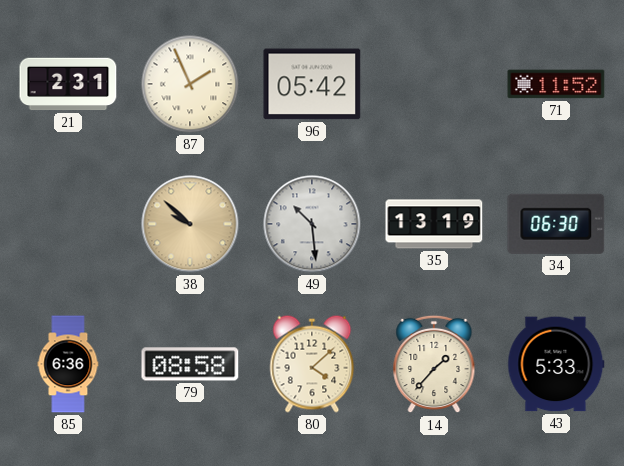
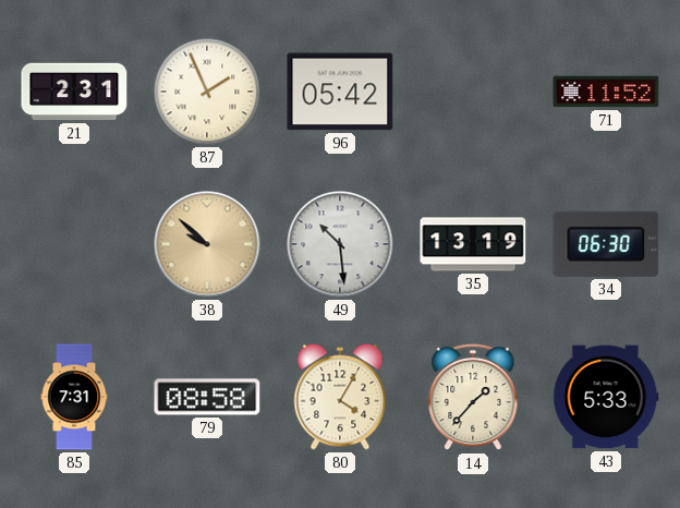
85: 6:36 -> 7:31 (74, 397)
80: 4:08 -> 4:05 (340, 397)
